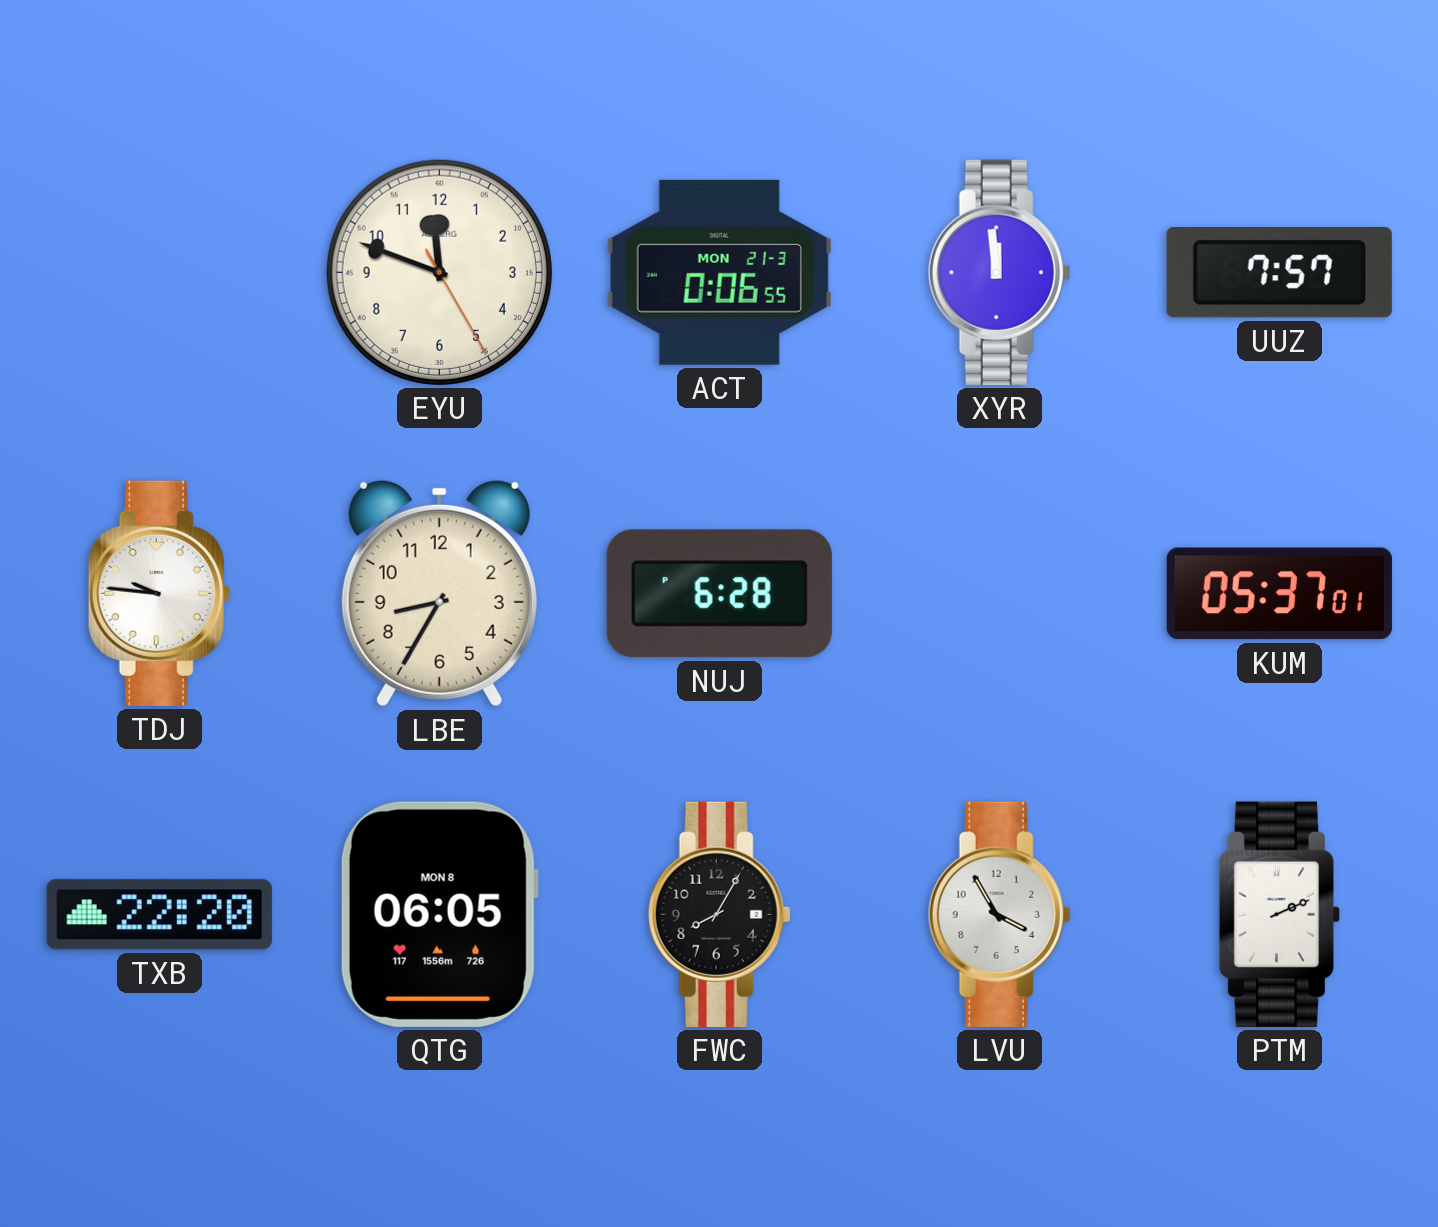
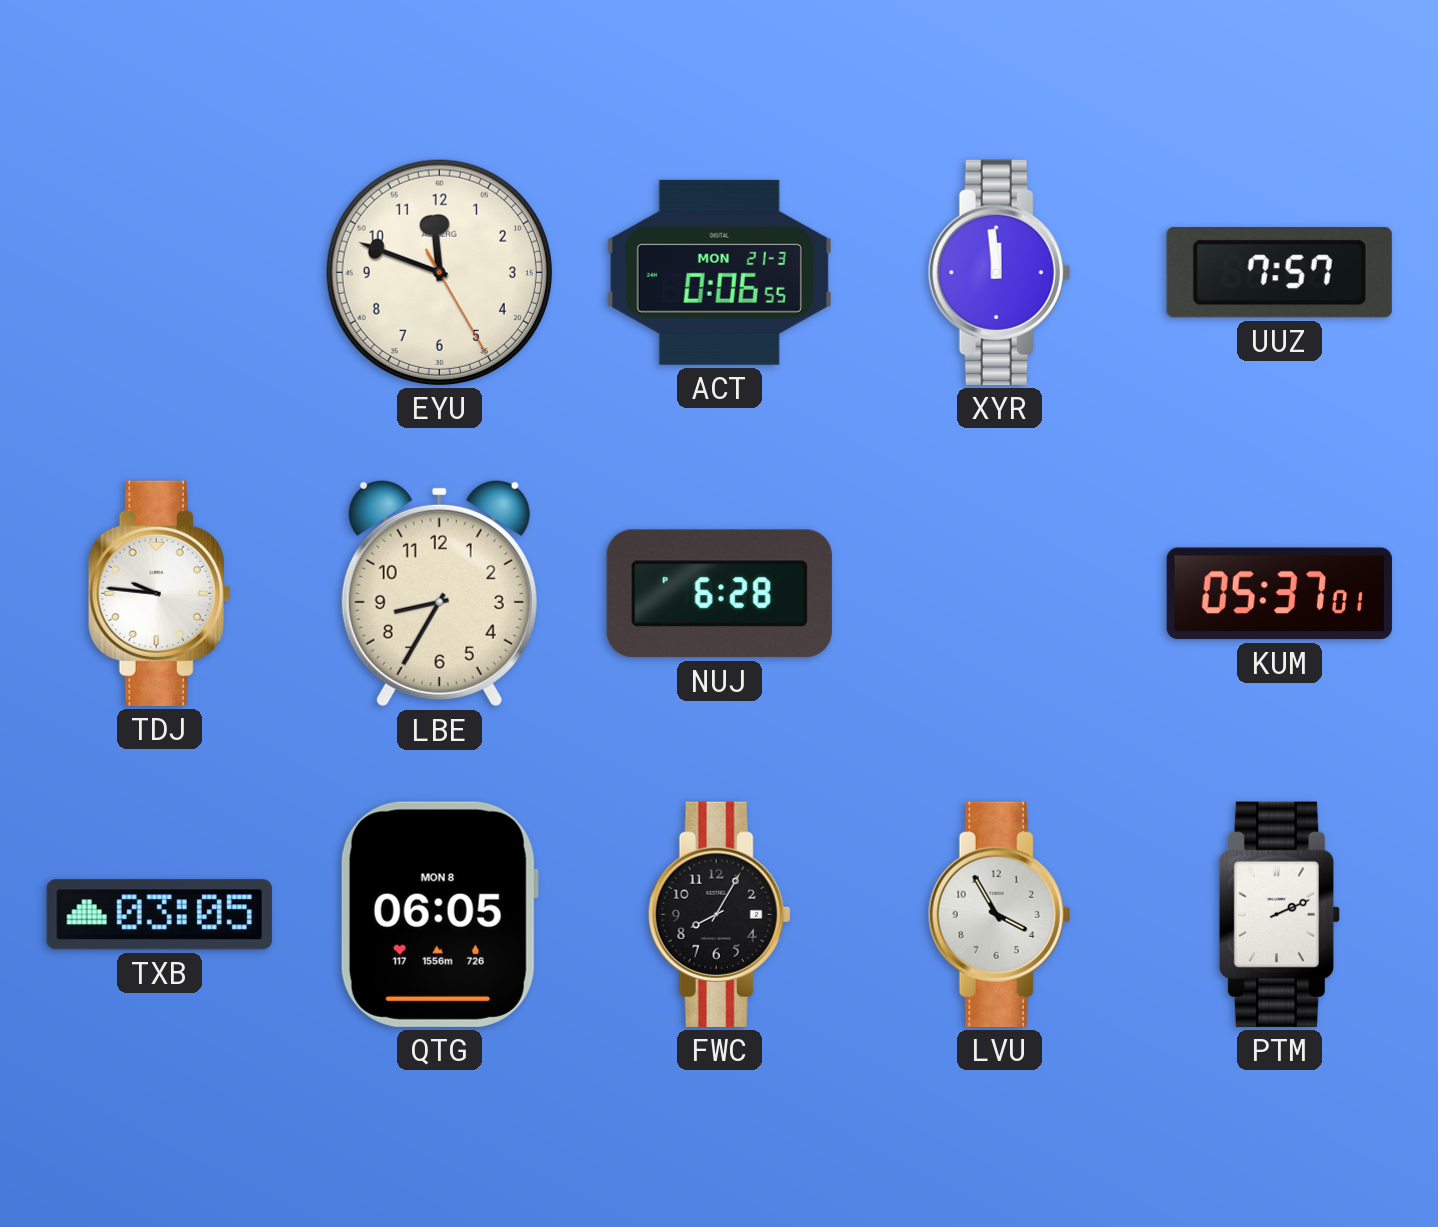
TXB: 22:20 -> 03:05 (159, 915)
